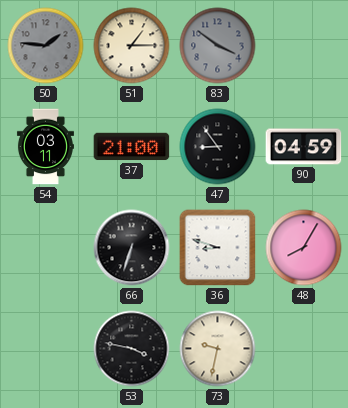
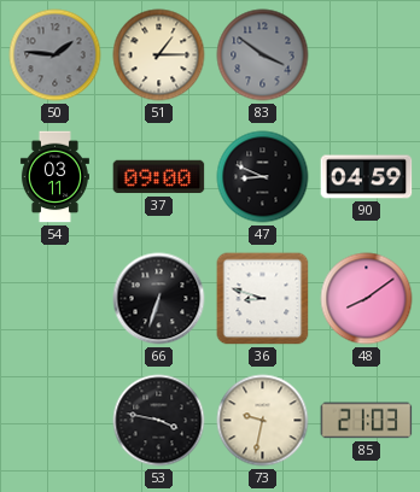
37: 21:00 -> 09:00 (159, 177)
47: 8:54 -> 8:49 (263, 177)
48: 8:05 -> 8:09 (367, 299)
85: none -> 21:03 (367, 421)
